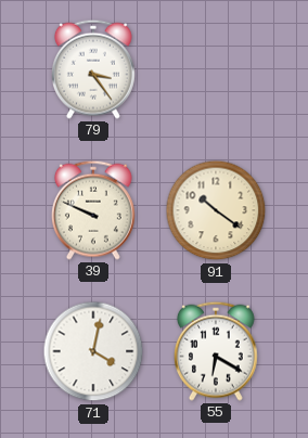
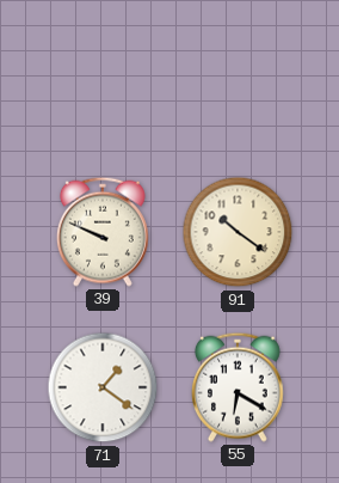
79: 3:24 -> none (93, 69)
71: 4:02 -> 1:21 (103, 387)
